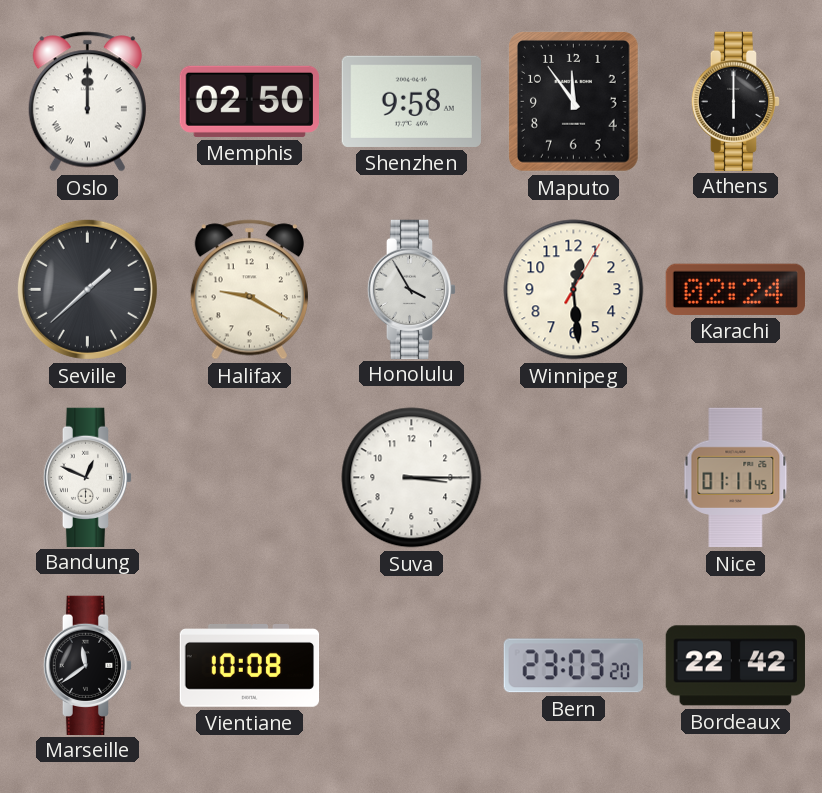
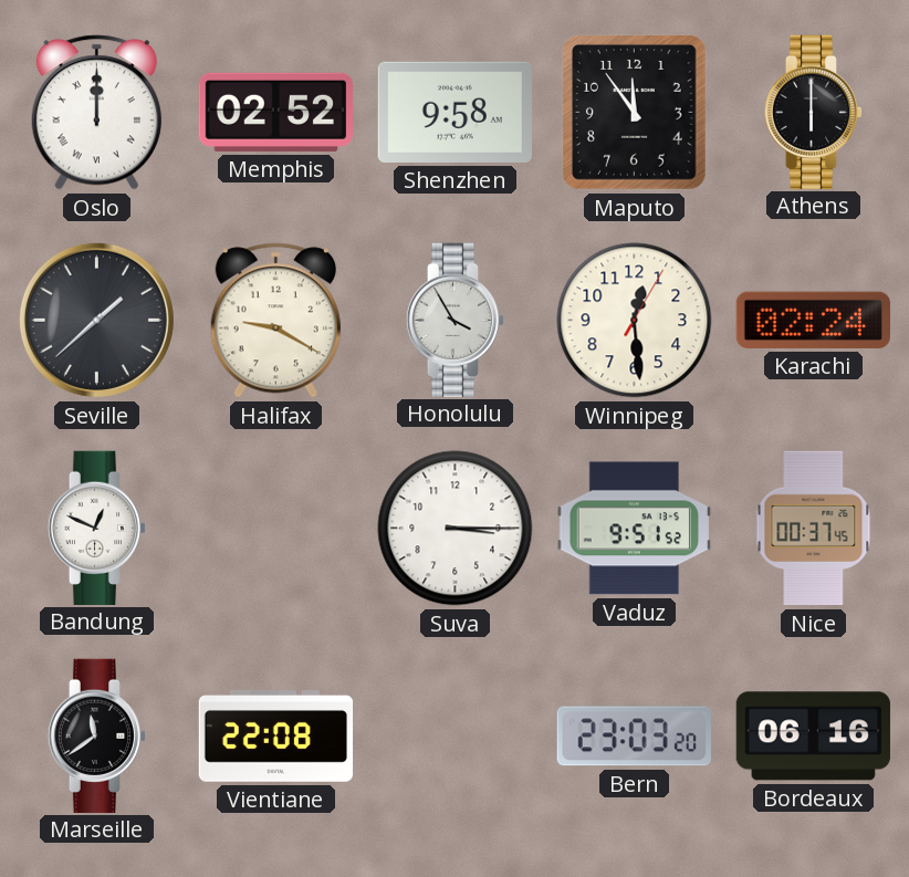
Memphis: 02:50 -> 02:52 (275, 112)
Vaduz: none -> 9:51 (634, 529)
Nice: 01:11 -> 00:37 (814, 529)
Vientiane: 10:08 -> 22:08 (276, 737)
Bordeaux: 22:42 -> 06:16 (813, 737)
